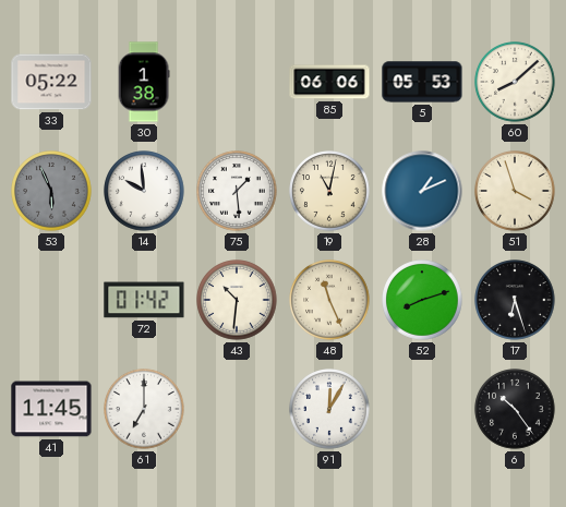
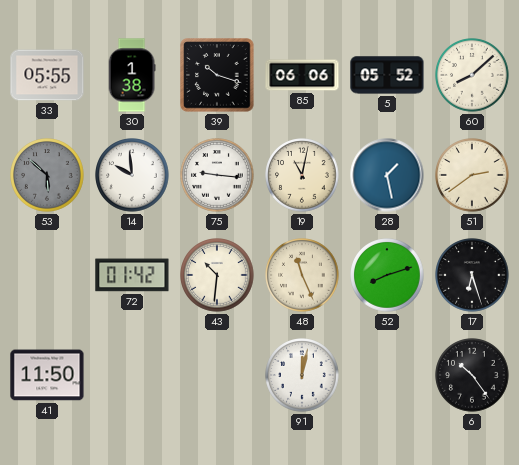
33: 05:22 -> 05:55 (47, 75)
39: none -> 10:18 (217, 75)
5: 05:53 -> 05:52 (387, 75)
53: 5:56 -> 5:52 (47, 175)
75: 1:29 -> 9:16 (217, 175)
28: 1:11 -> 1:28 (387, 175)
51: 3:57 -> 2:39 (472, 175)
41: 11:45 -> 11:50 (47, 375)
61: 7:00 -> none (144, 409)
91: 12:05 -> 12:02 (302, 375)
